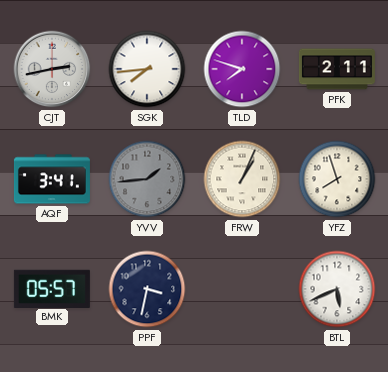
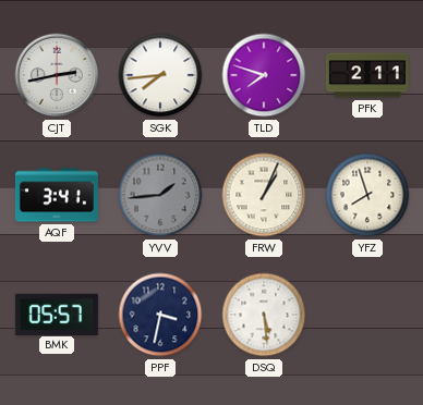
DSQ: none -> 5:29 (264, 315)
BTL: 5:41 -> none (337, 289)
